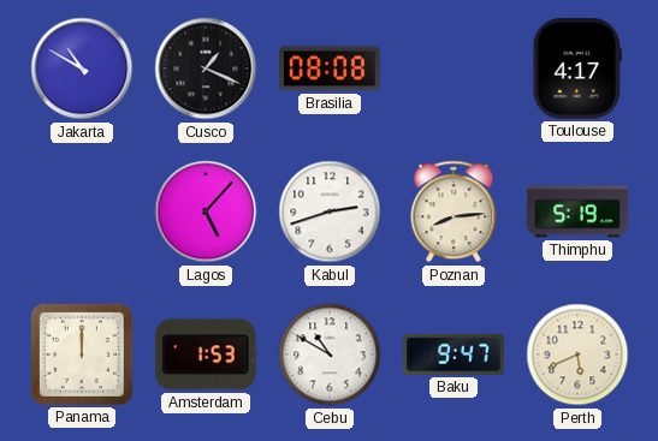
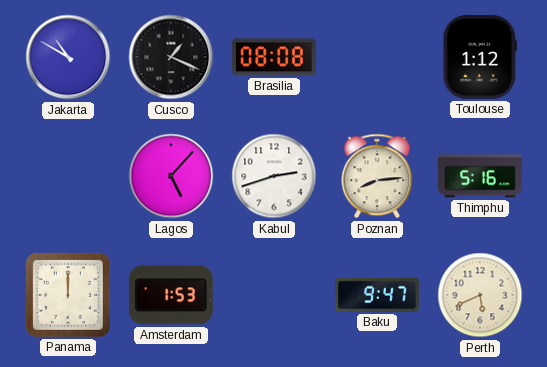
Toulouse: 4:17 -> 1:12 (479, 57)
Thimphu: 5:19 -> 5:16 (481, 176)
Cebu: 10:50 -> none (330, 354)
